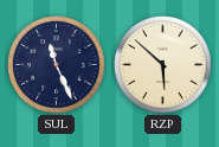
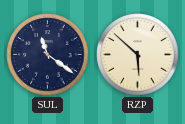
SUL: 11:26 -> 11:21 (48, 55)
